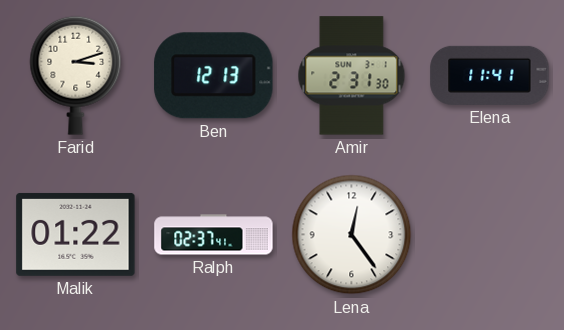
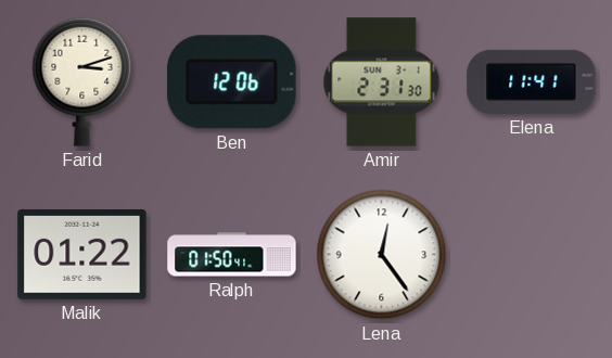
Ben: 12:13 -> 12:06 (232, 82)
Ralph: 02:37 -> 01:50 (232, 255)
